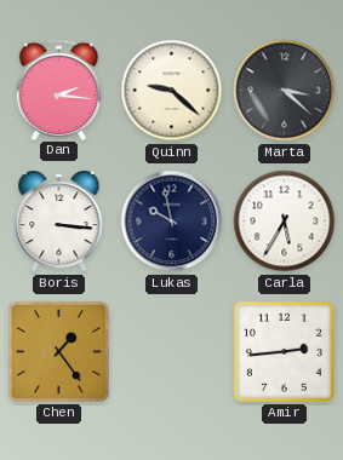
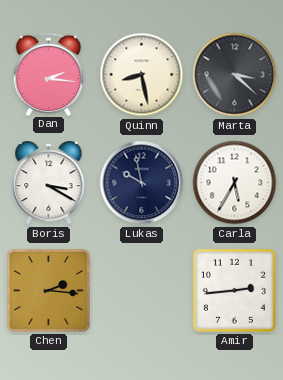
Quinn: 9:22 -> 8:28 (142, 75)
Boris: 3:16 -> 3:20 (49, 184)
Chen: 1:24 -> 2:16 (48, 290)
